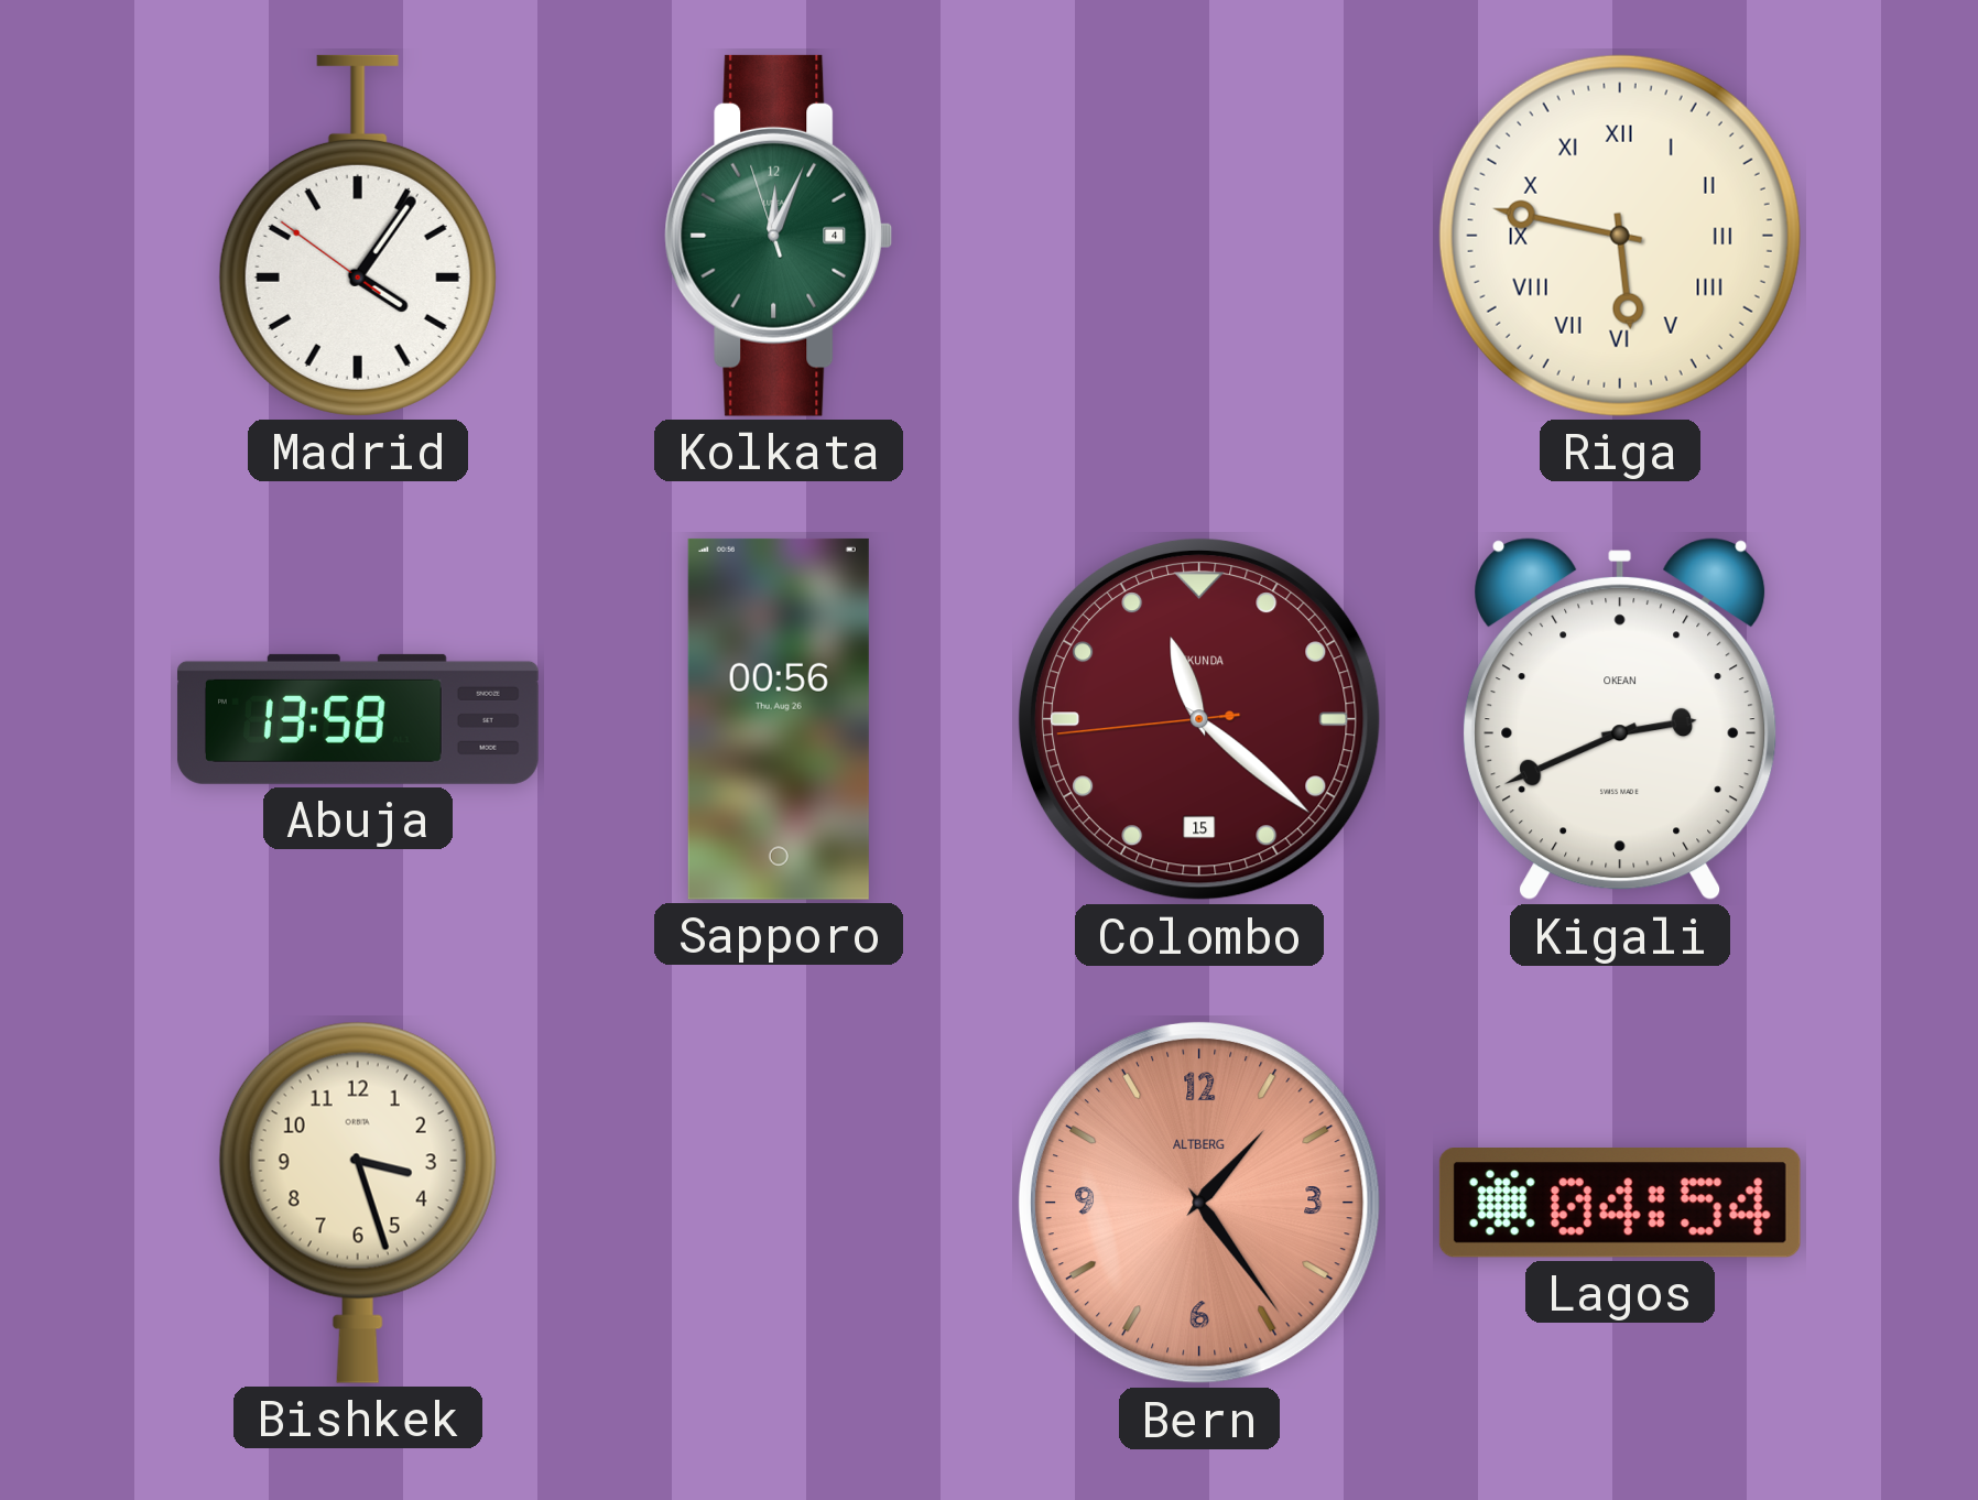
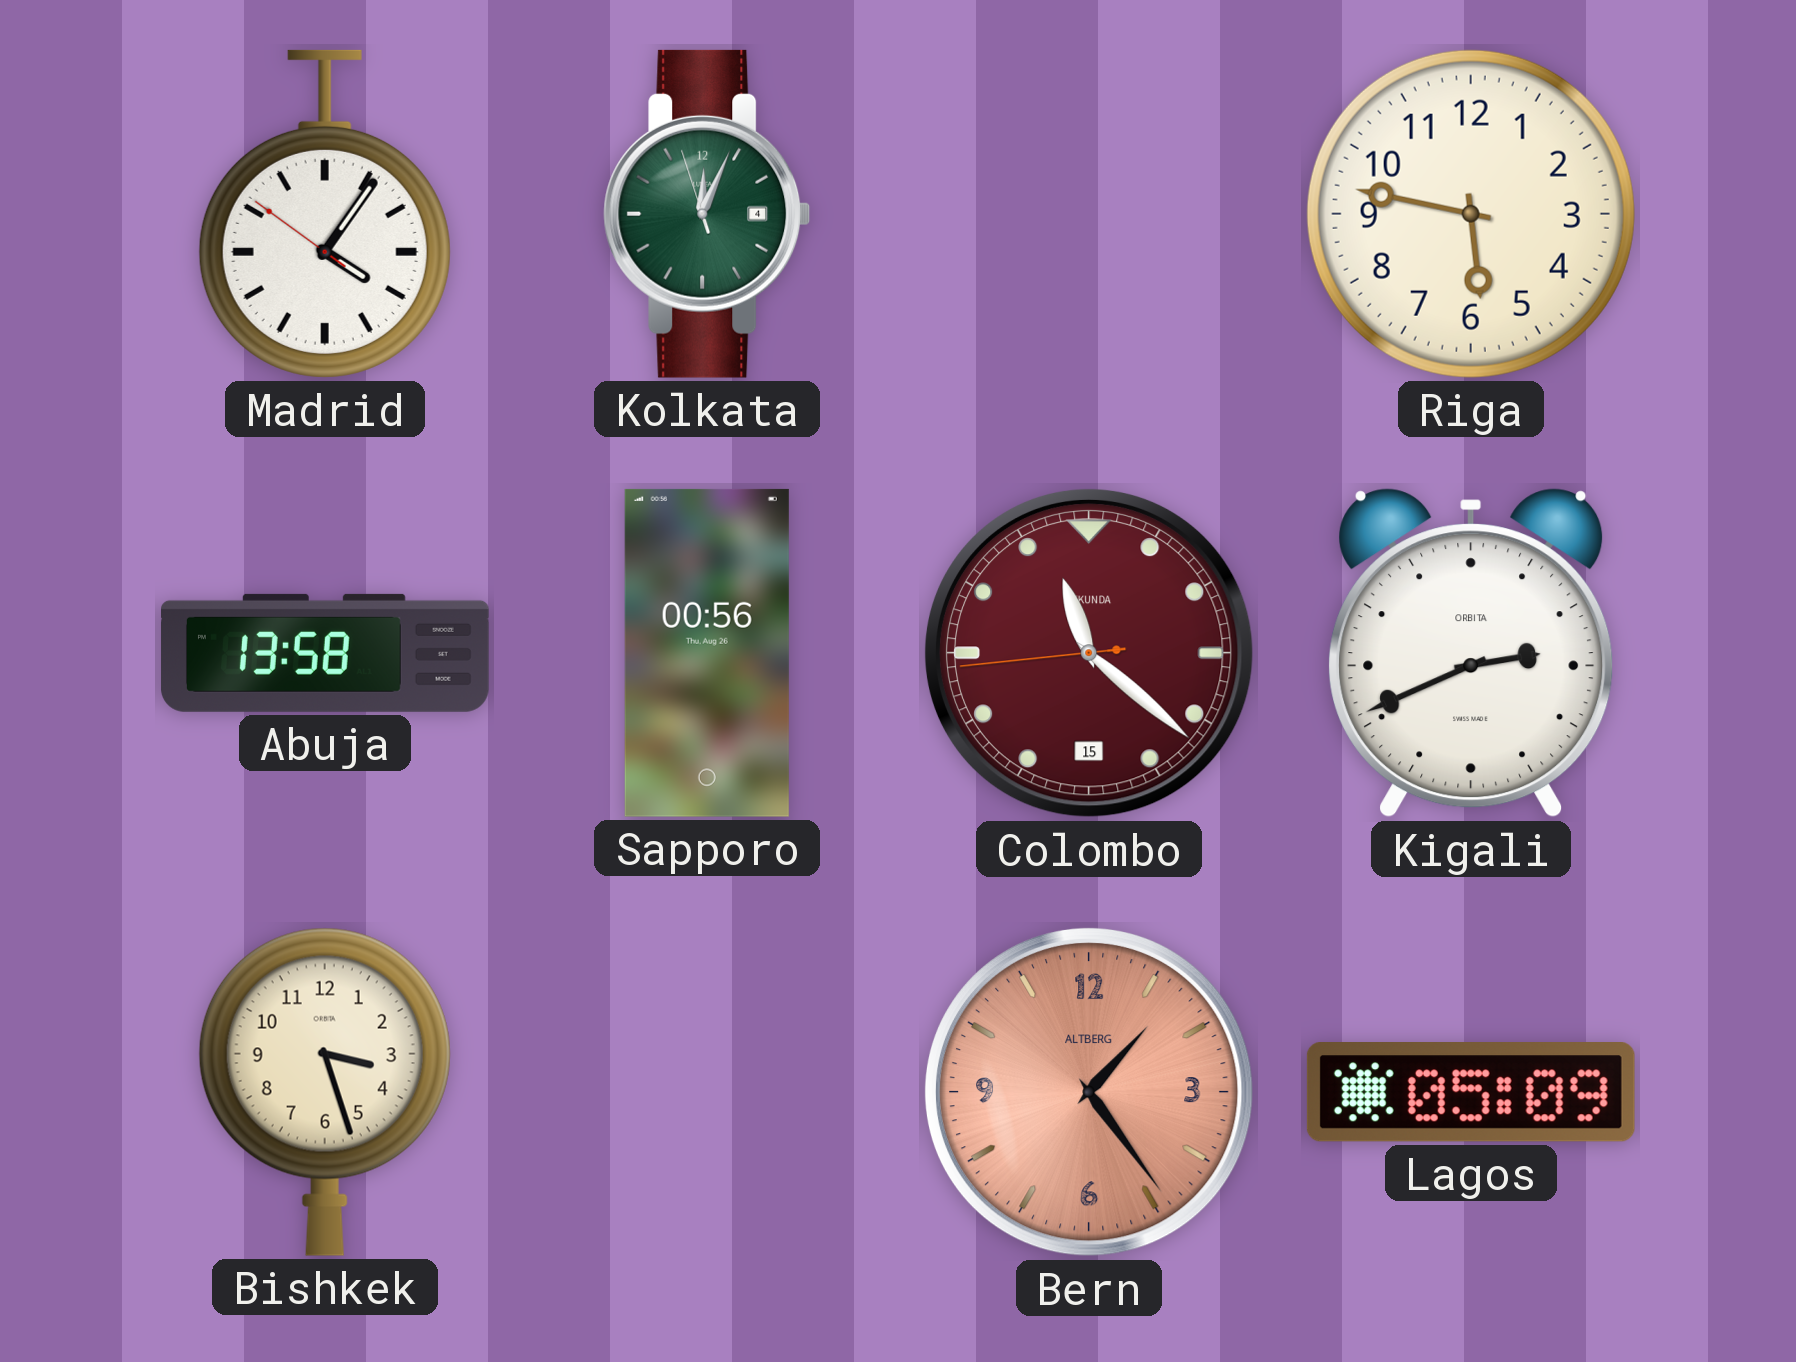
Riga numerals: Roman -> Arabic (1471, 214)
Kigali brand: OKEAN -> ORBITA (1471, 653)
Lagos: 04:54 -> 05:09 (1471, 1093)
